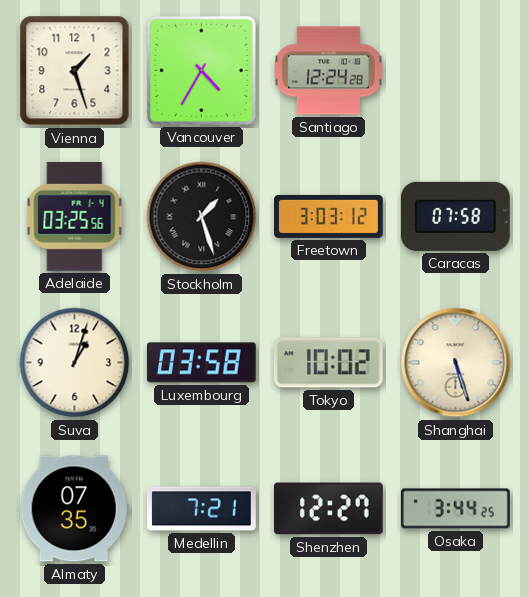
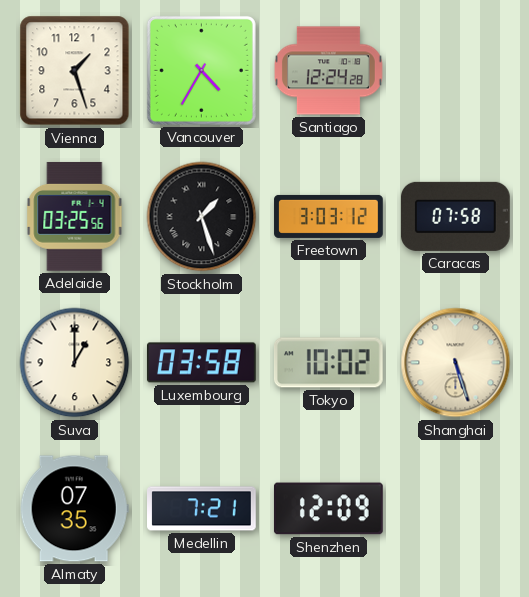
Suva: 1:03 -> 1:00 (75, 363)
Shenzhen: 12:27 -> 12:09 (329, 509)
Osaka: 3:44 -> none (456, 509)
